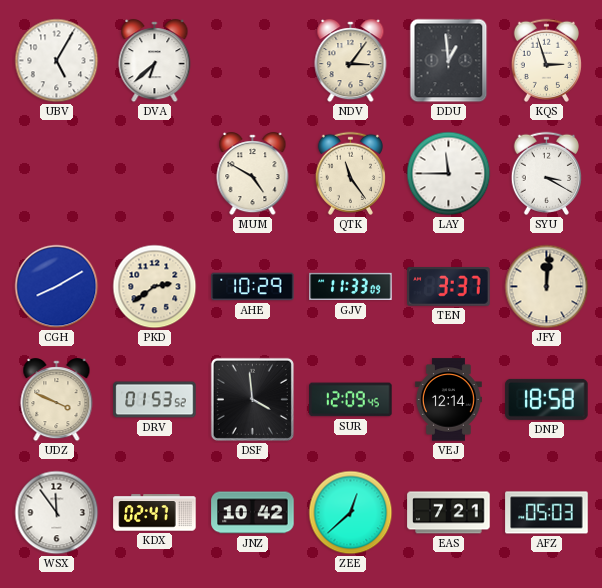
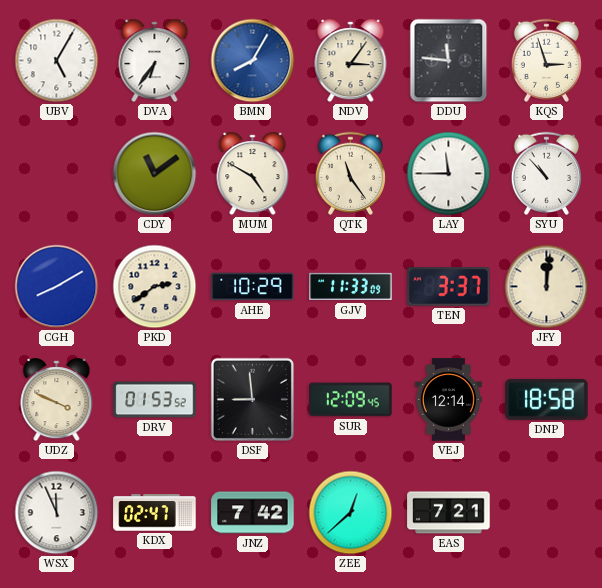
DVA: 6:38 -> 6:36 (155, 61)
BMN: none -> 8:05 (253, 61)
DDU: 12:59 -> 11:46 (449, 61)
CDY: none -> 11:09 (155, 174)
SYU: 3:20 -> 10:53 (546, 173)
DSF: 3:59 -> 8:59 (252, 399)
WSX: 11:54 -> 11:56 (57, 513)
JNZ: 10:42 -> 7:42 (253, 513)
AFZ: 05:03 -> none (547, 513)
